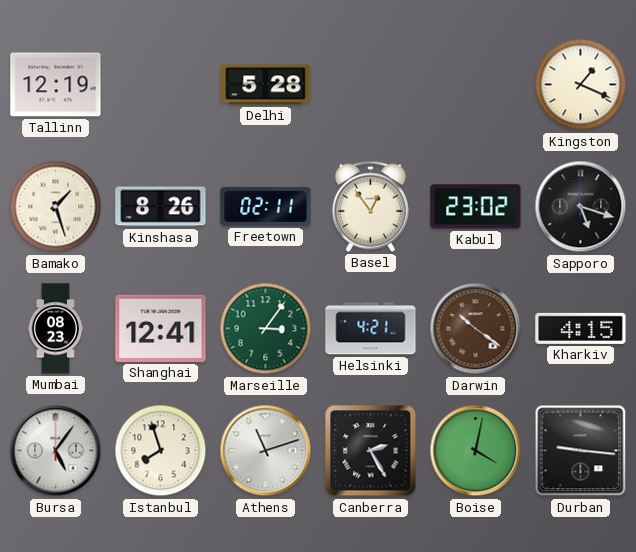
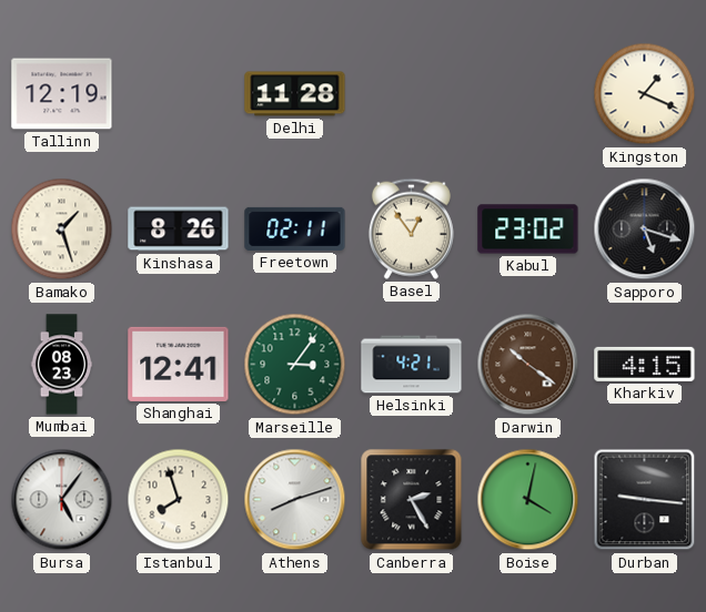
Delhi: 5:28 -> 11:28 (295, 94)
Athens: 11:12 -> 8:12 (295, 500)
